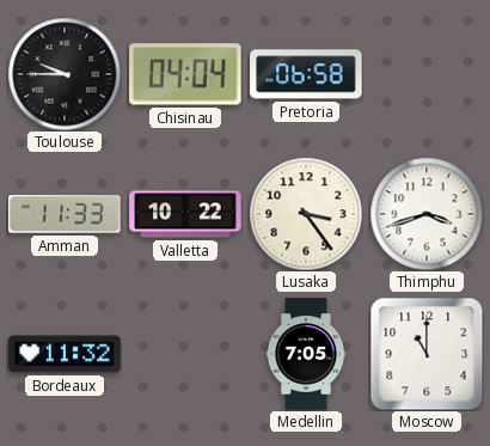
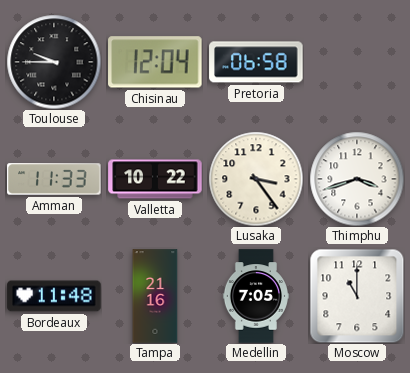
Chisinau: 04:04 -> 12:04 (155, 62)
Bordeaux: 11:32 -> 11:48 (54, 296)
Tampa: none -> 21:16 (155, 296)
